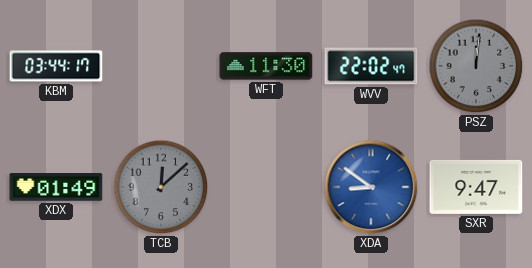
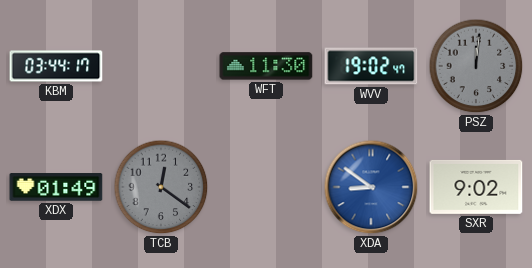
WVV: 22:02 -> 19:02 (371, 66)
TCB: 12:08 -> 12:21 (161, 187)
SXR: 9:47 -> 9:02 (476, 187)
